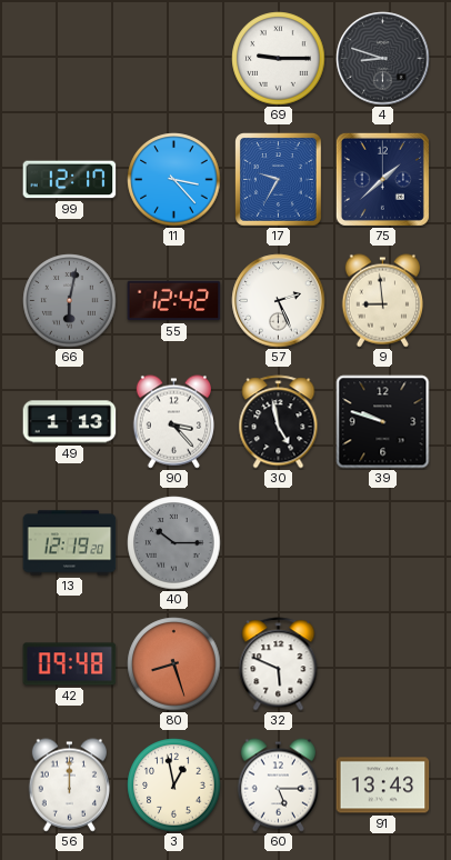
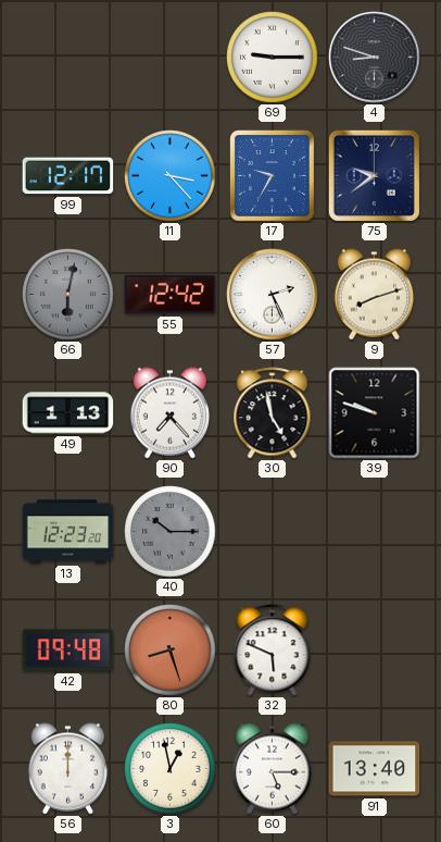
75: 1:38 -> 9:39 (374, 175)
9: 8:59 -> 8:12 (374, 295)
90: 3:23 -> 7:23 (169, 413)
13: 12:19 -> 12:23 (68, 532)
91: 13:43 -> 13:40 (375, 769)
